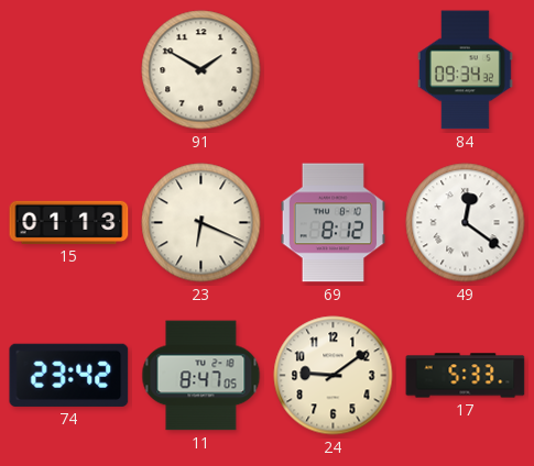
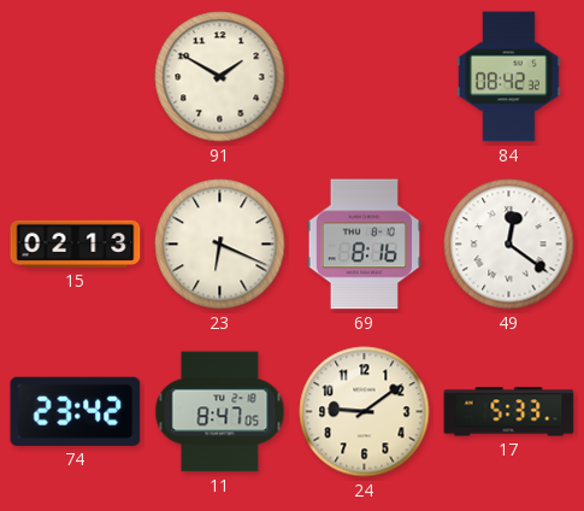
84: 09:34 -> 08:42 (508, 77)
15: 01:13 -> 02:13 (76, 243)
69: 8:12 -> 8:16 (364, 245)
